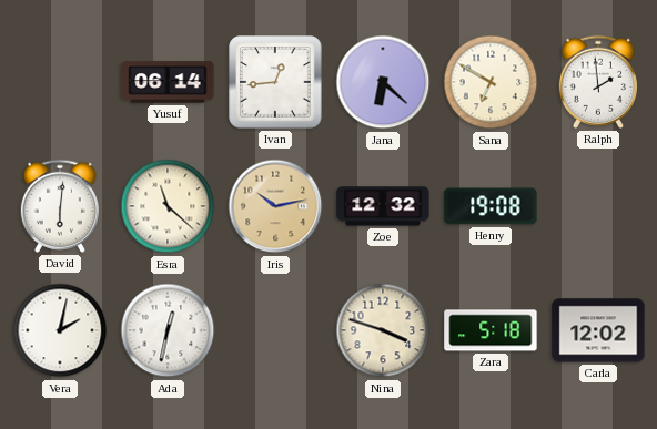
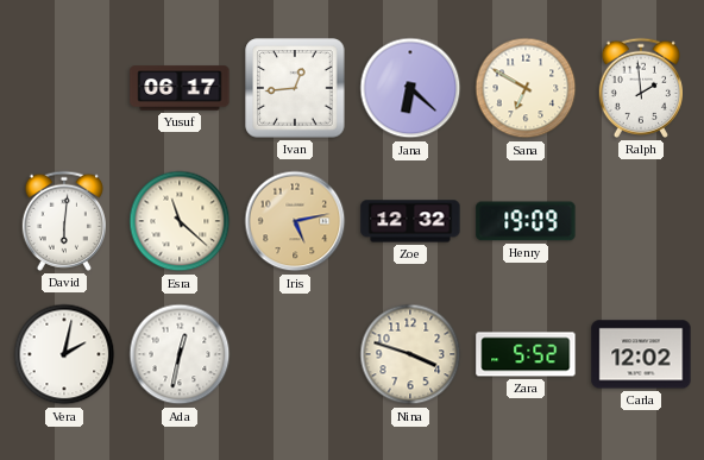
Yusuf: 06:14 -> 06:17 (180, 88)
Iris: 10:13 -> 5:13 (295, 221)
Henry: 19:08 -> 19:09 (526, 221)
Zara: 5:18 -> 5:52 (526, 354)
